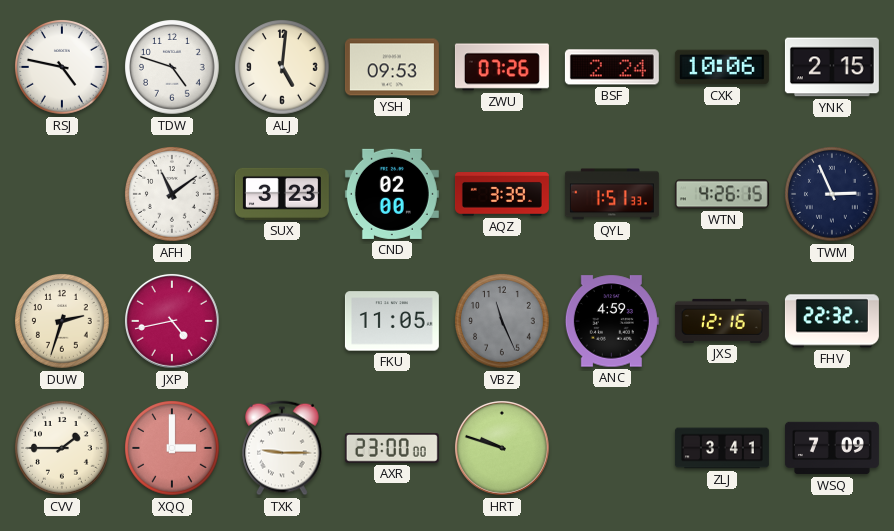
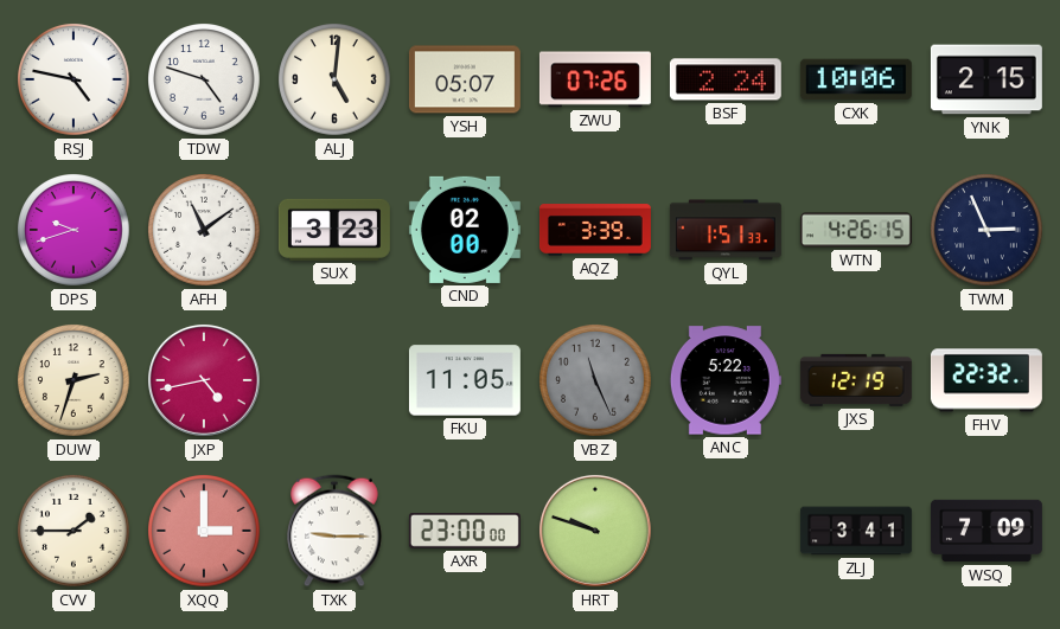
YSH: 09:53 -> 05:07 (465, 79)
DPS: none -> 9:42 (74, 230)
ANC: 4:59 -> 5:22 (726, 380)
JXS: 12:16 -> 12:19 (856, 380)
